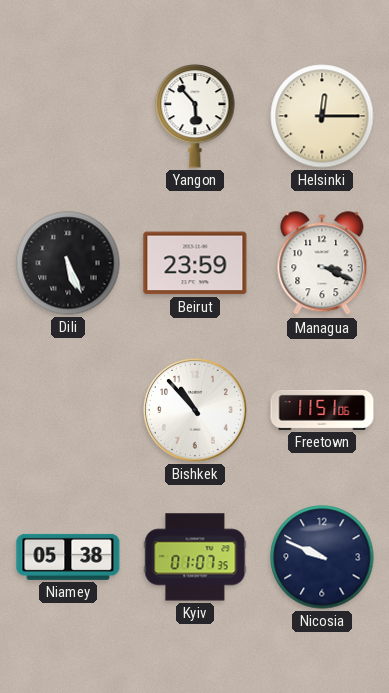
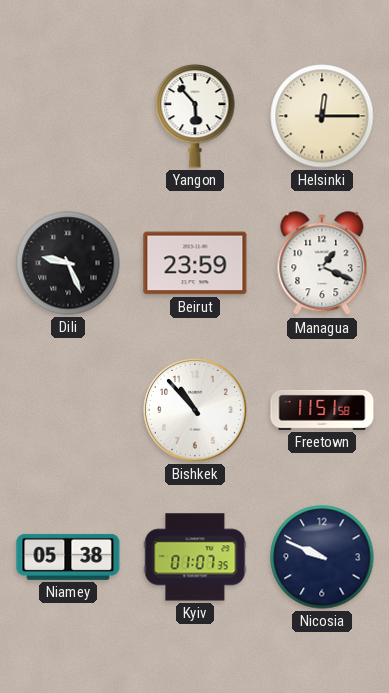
Dili: 5:26 -> 9:26 (68, 263)
Managua: 3:19 -> 1:19 (322, 264)
Freetown: 11:51:06 -> 11:51:58 (322, 410)
